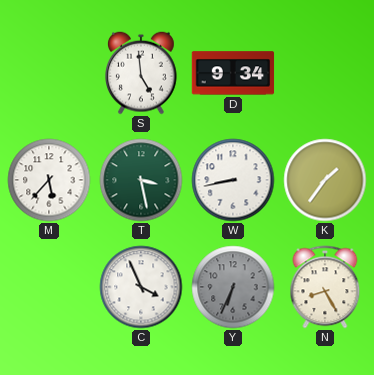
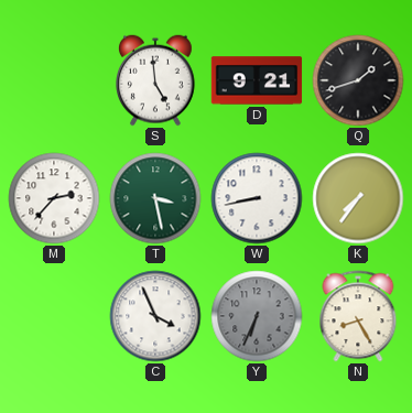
D: 9:34 -> 9:21 (257, 80)
Q: none -> 1:42 (358, 80)
M: 5:37 -> 2:37 (54, 198)
K: 1:36 -> 7:36 (358, 198)
